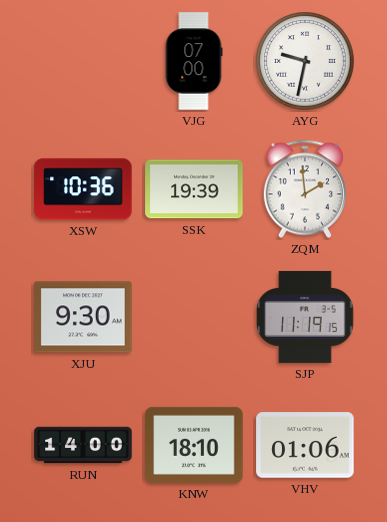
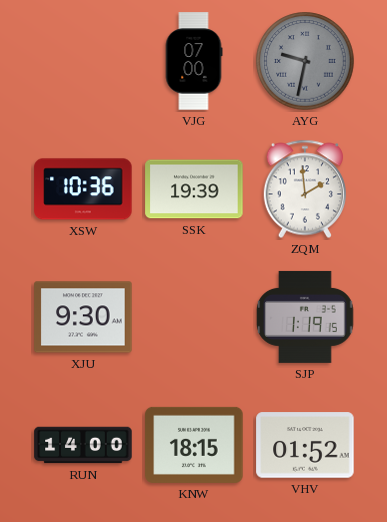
AYG dial: white -> grey (305, 61)
SJP: 11:19 -> 1:19 (305, 317)
KNW: 18:10 -> 18:15 (194, 445)
VHV: 01:06 -> 01:52 (305, 445)
